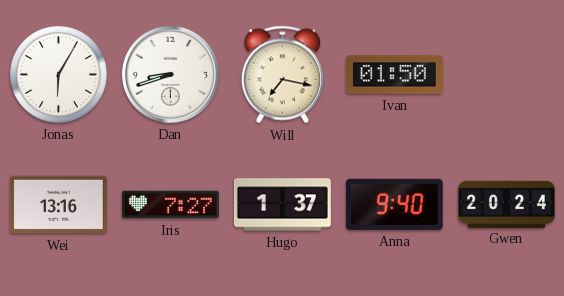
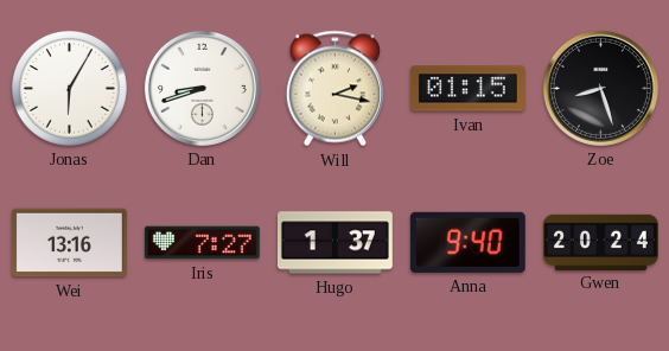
Will: 7:17 -> 2:17 (334, 89)
Ivan: 01:50 -> 01:15 (467, 89)
Zoe: none -> 8:27 (600, 88)
